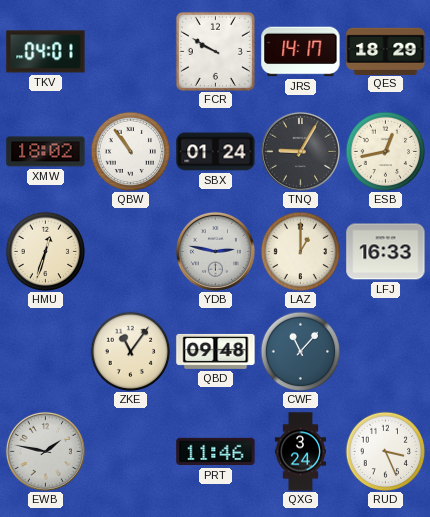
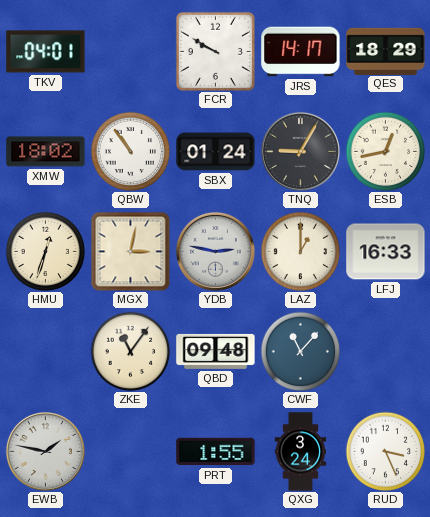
MGX: none -> 3:02 (130, 251)
PRT: 11:46 -> 1:55 (216, 452)
